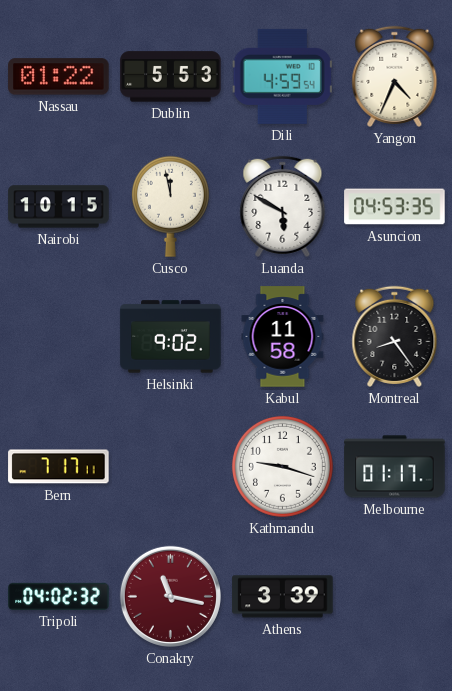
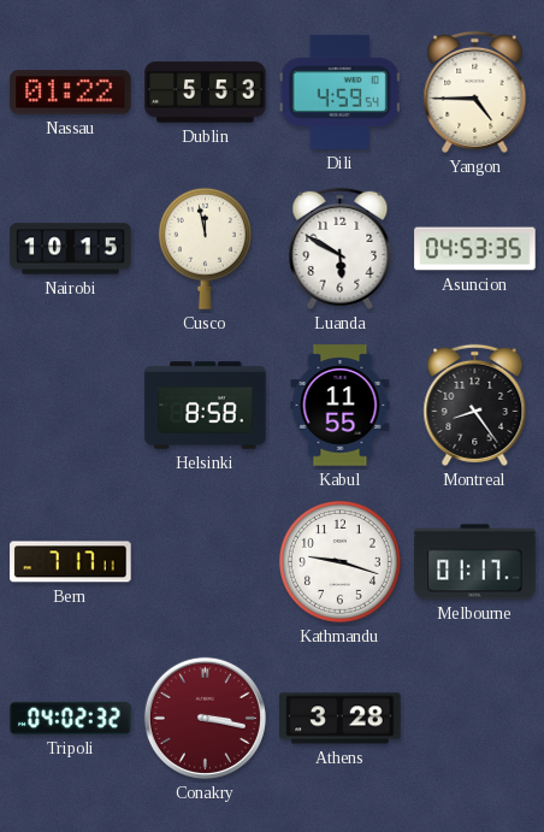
Yangon: 4:34 -> 4:45 (475, 92)
Helsinki: 9:02 -> 8:58 (206, 406)
Kabul: 11:58 -> 11:55 (341, 406)
Conakry: 11:17 -> 3:17 (205, 718)
Athens: 3:39 -> 3:28 (341, 719)
